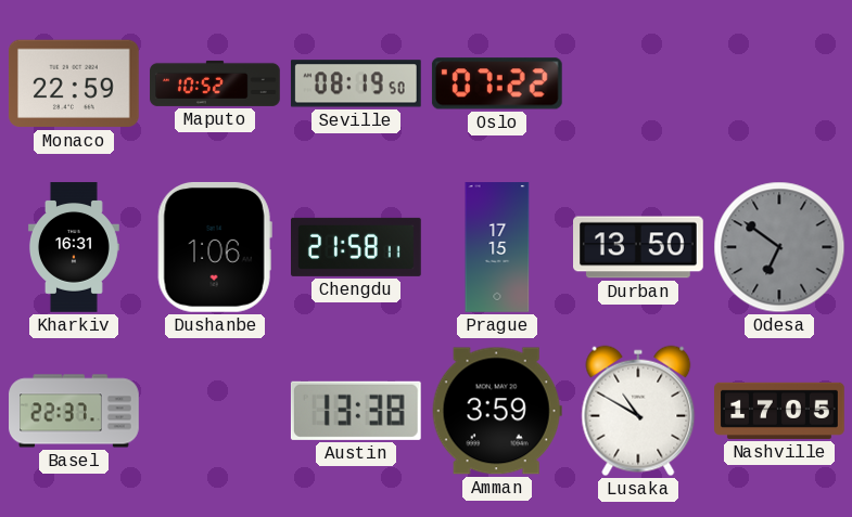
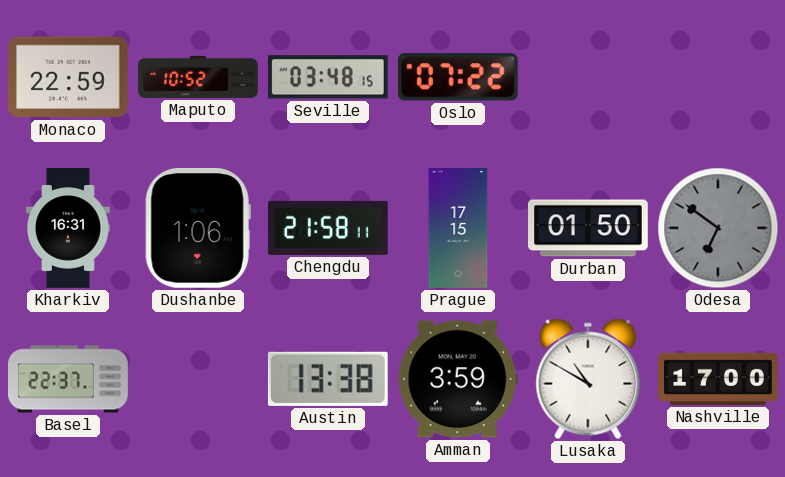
Seville: 08:19 -> 03:48 (328, 77)
Durban: 13:50 -> 01:50 (589, 228)
Nashville: 17:05 -> 17:00 (718, 379)
